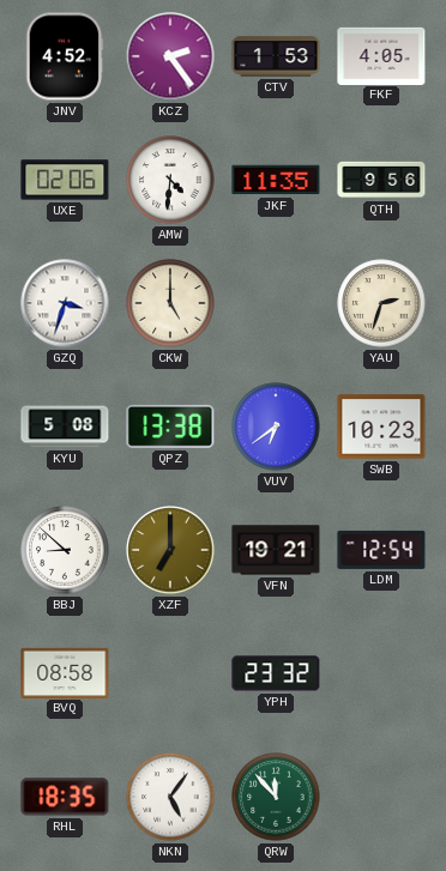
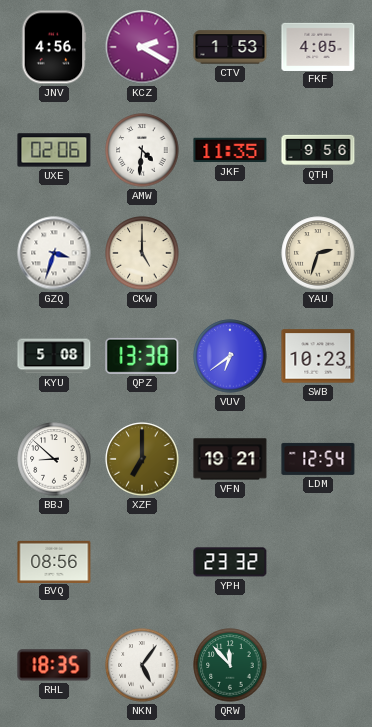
JNV: 4:52 -> 4:56 (54, 47)
KCZ: 2:24 -> 2:20 (142, 47)
BVQ: 08:58 -> 08:56 (54, 561)
